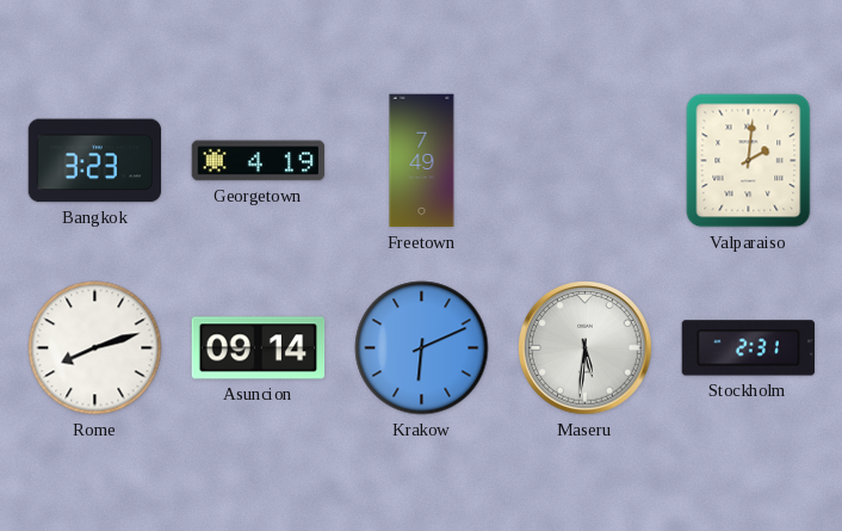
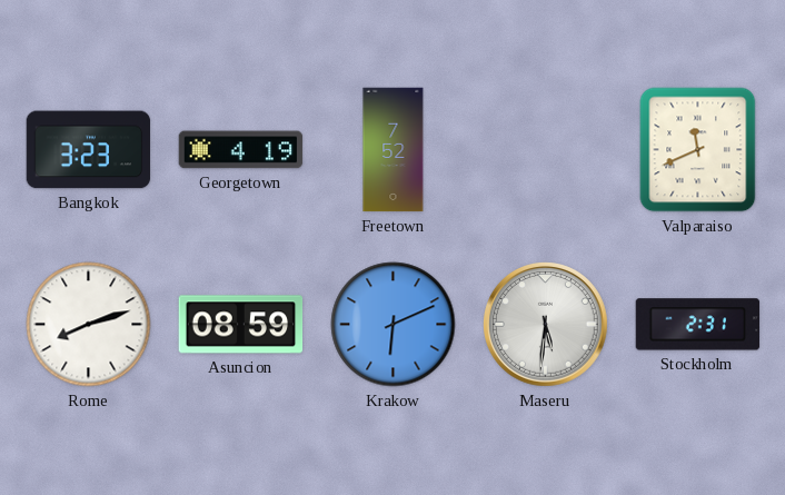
Freetown: 7:49 -> 7:52 (394, 150)
Valparaiso: 2:01 -> 11:41 (698, 150)
Asuncion: 09:14 -> 08:59 (241, 325)
